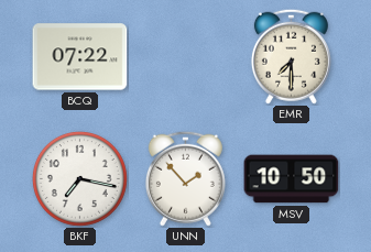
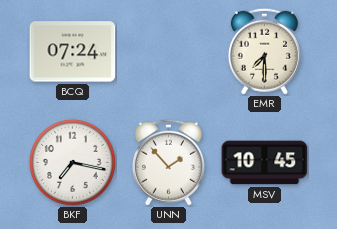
BCQ: 07:22 -> 07:24 (73, 52)
MSV: 10:50 -> 10:45 (265, 163)
